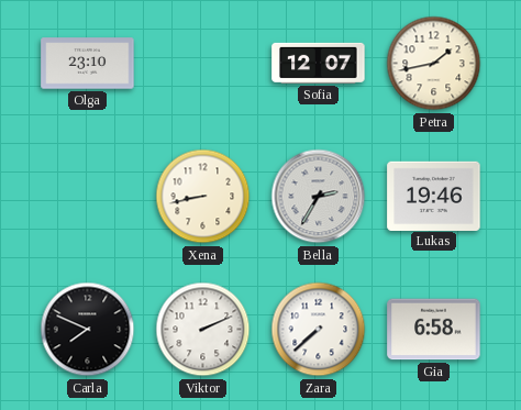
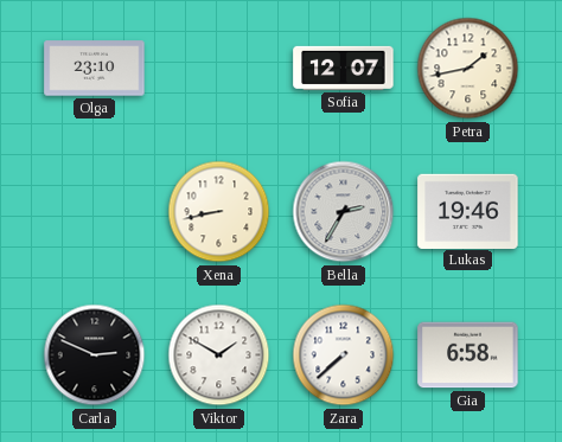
Carla: 7:49 -> 2:49 (95, 355)
Viktor: 2:11 -> 1:50 (219, 355)
